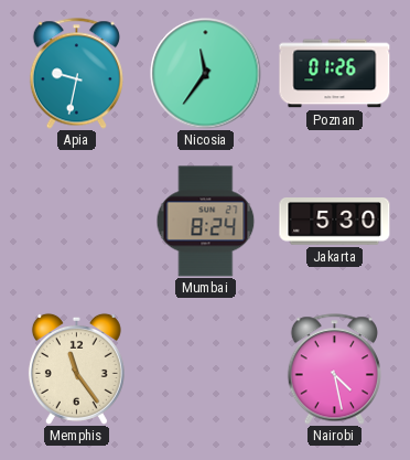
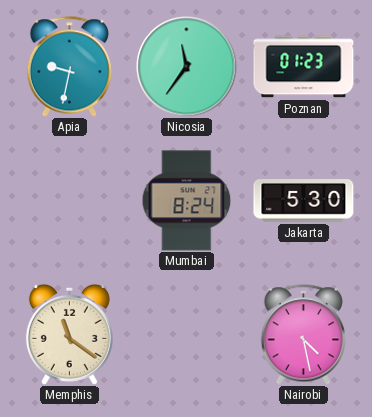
Poznan: 01:26 -> 01:23 (304, 67)
Memphis: 11:24 -> 11:21 (69, 334)
